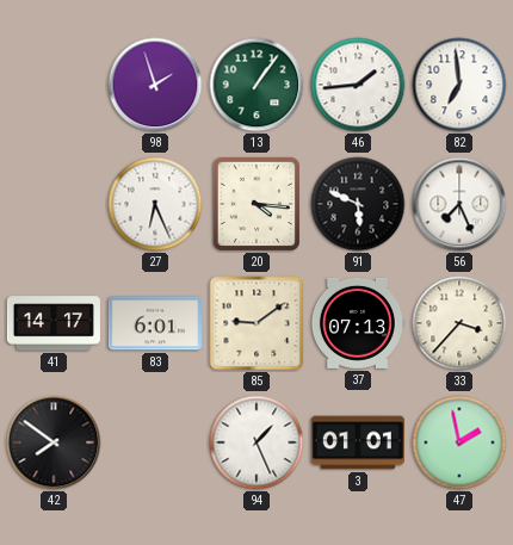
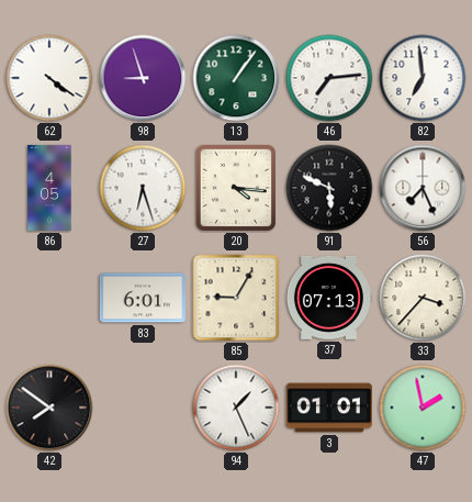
62: none -> 4:21 (49, 78)
98: 1:57 -> 8:57 (143, 78)
46: 1:44 -> 7:14 (329, 78)
86: none -> 4:05 (49, 188)
27: 6:26 -> 6:27 (143, 188)
41: 14:17 -> none (54, 323)
85: 9:09 -> 9:05 (236, 298)
